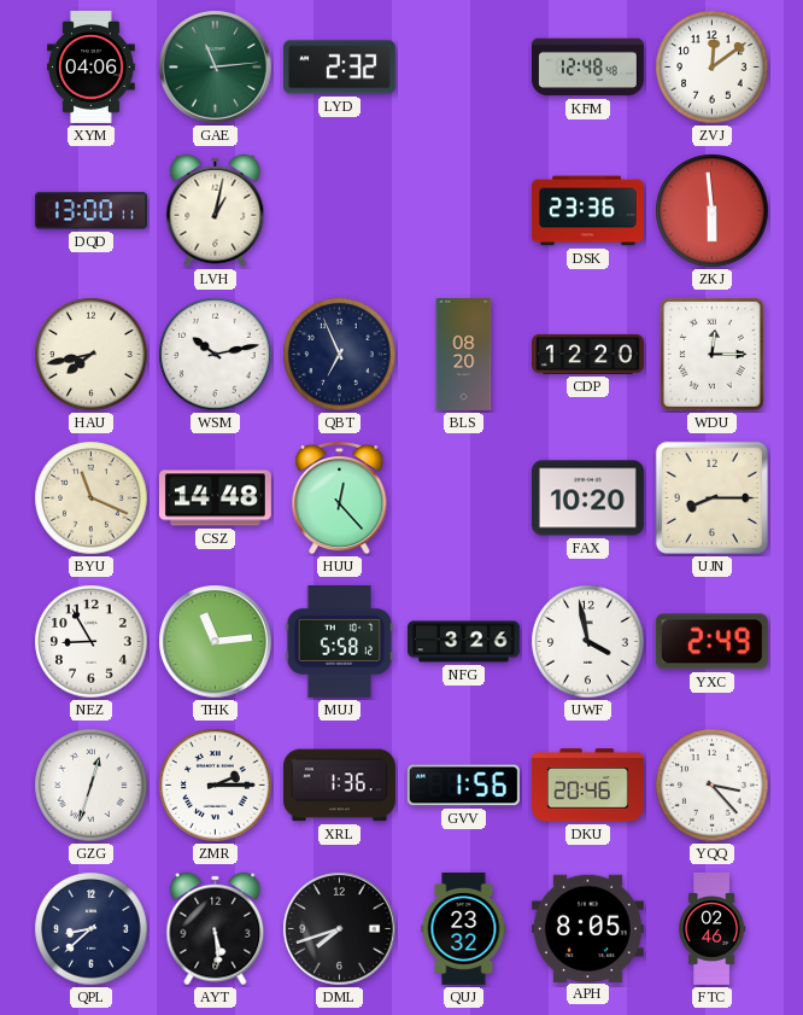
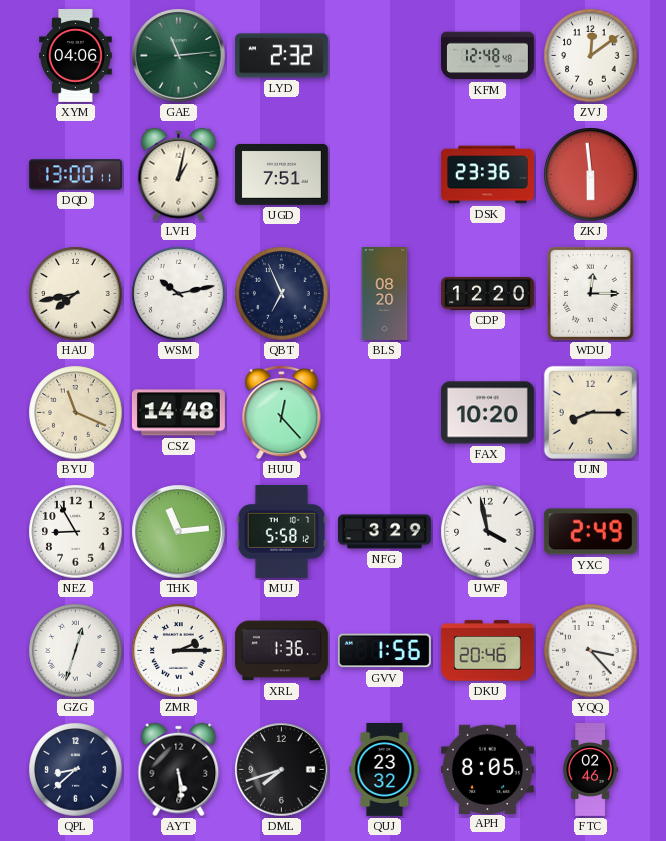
UGD: none -> 7:51 (281, 174)
NFG: 3:26 -> 3:29 (384, 532)
